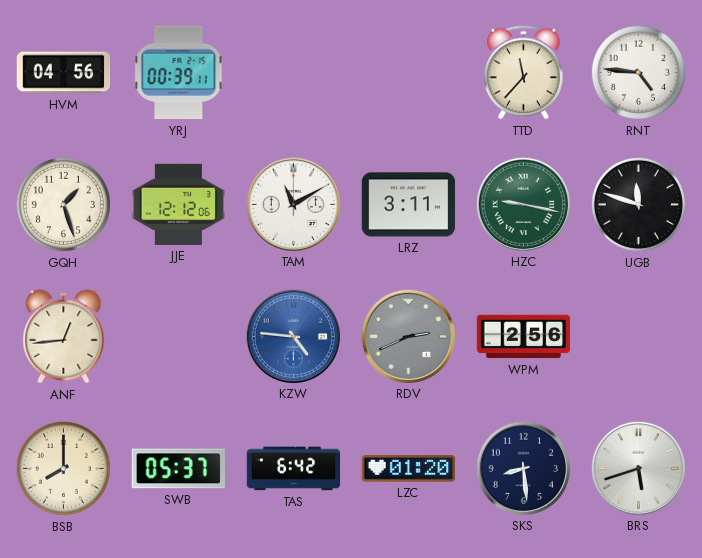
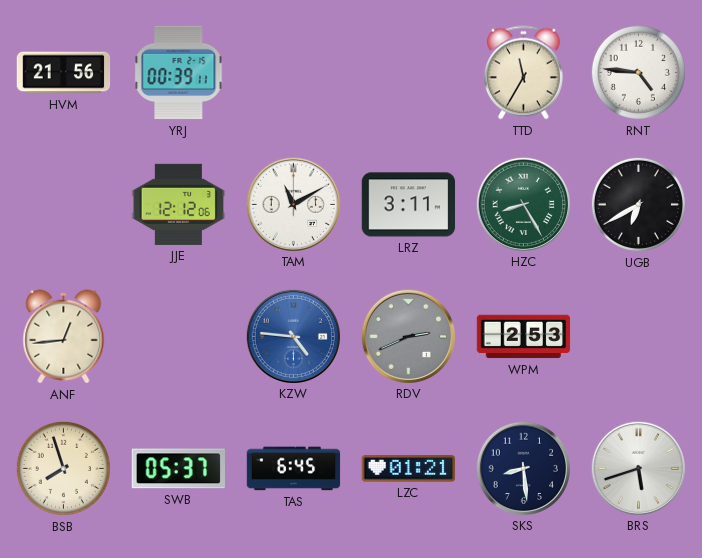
HVM: 04:56 -> 21:56 (64, 73)
TTD: 11:37 -> 11:35 (523, 73)
GQH: 1:27 -> none (63, 204)
HZC: 9:17 -> 8:25 (523, 204)
UGB: 11:48 -> 6:40 (638, 204)
WPM: 2:56 -> 2:53 (524, 337)
BSB: 8:00 -> 7:57 (63, 468)
TAS: 6:42 -> 6:45 (294, 469)
LZC: 01:20 -> 01:21 (409, 469)
